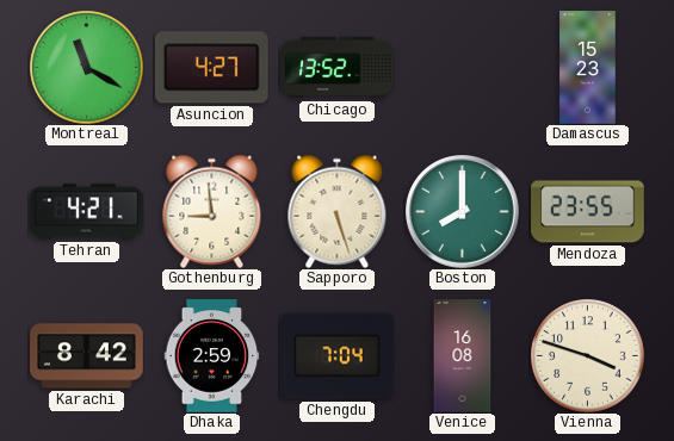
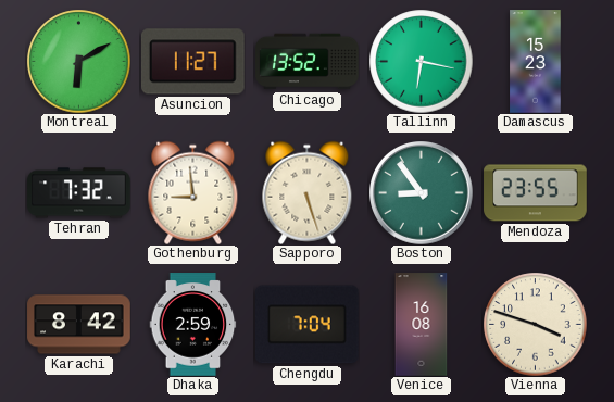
Montreal: 11:20 -> 6:10 (78, 61)
Asuncion: 4:27 -> 11:27 (192, 62)
Tallinn: none -> 6:17 (421, 61)
Tehran: 4:21 -> 7:32 (79, 193)
Boston: 8:00 -> 8:54 (422, 193)
